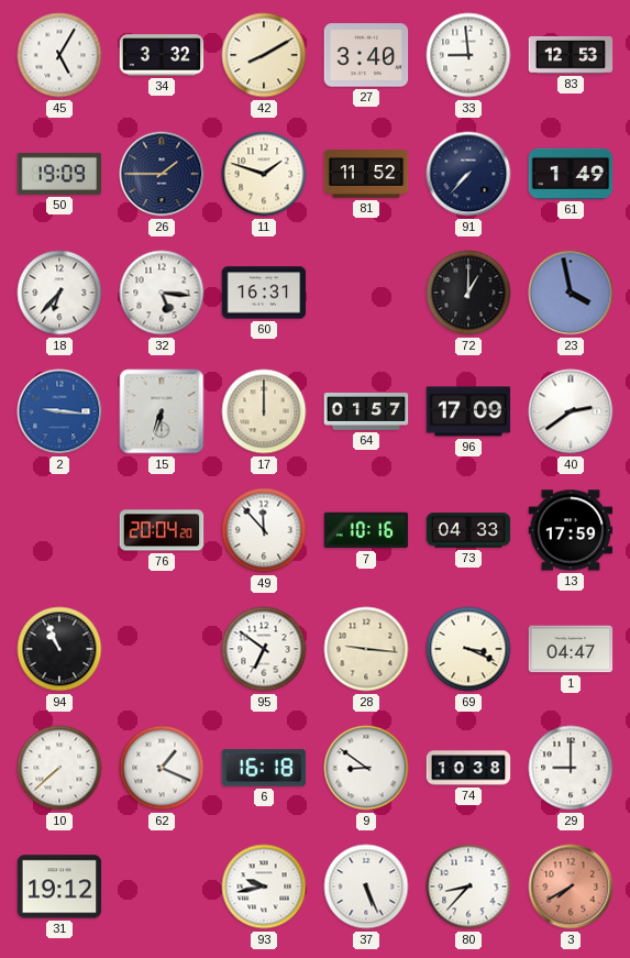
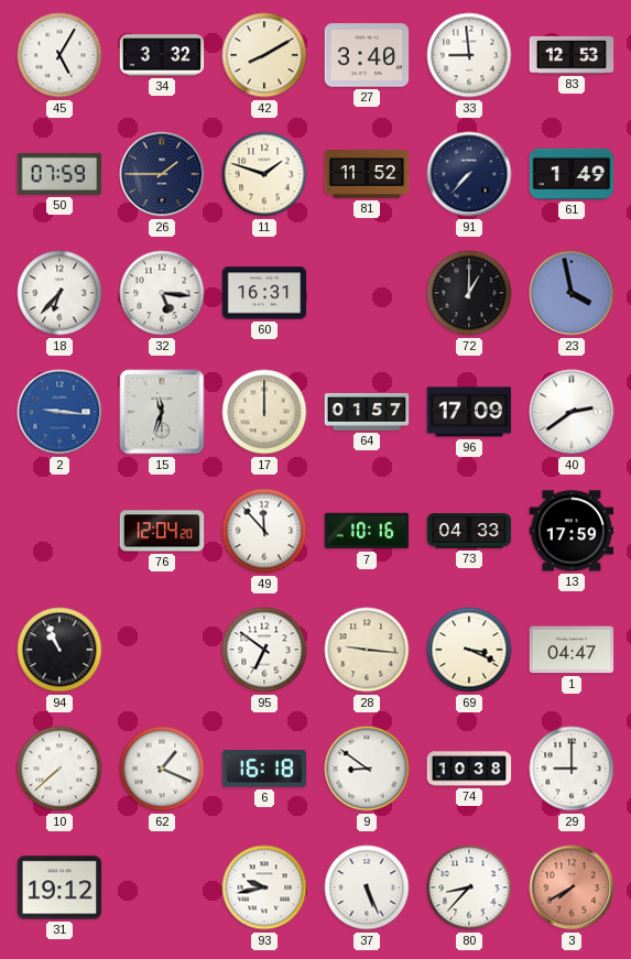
50: 19:09 -> 07:59 (59, 174)
15: 6:33 -> 11:33 (162, 412)
76: 20:04 -> 12:04 (162, 531)
